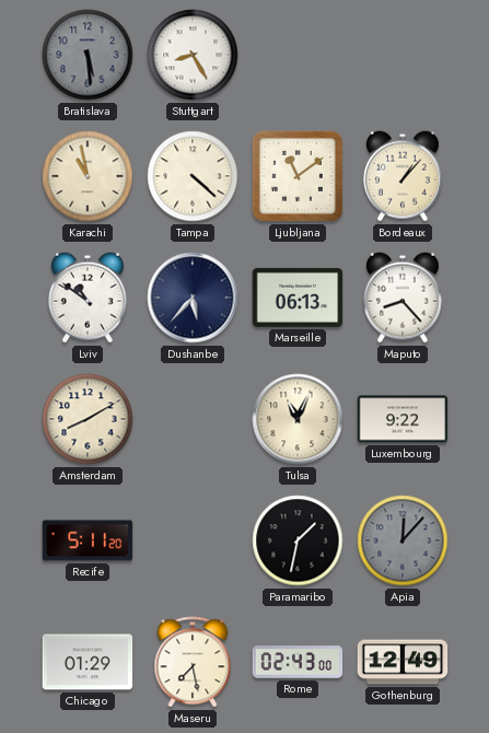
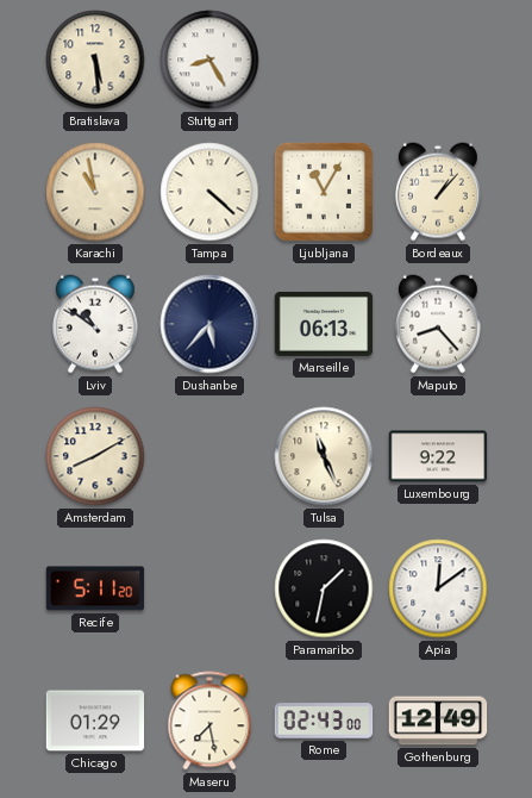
Bratislava dial: grey -> cream (95, 60)
Ljubljana: 11:09 -> 11:05 (324, 192)
Tulsa: 11:04 -> 11:26 (324, 456)
Apia: 12:07 -> 12:09 (438, 588)
Apia dial: grey -> white (438, 588)
